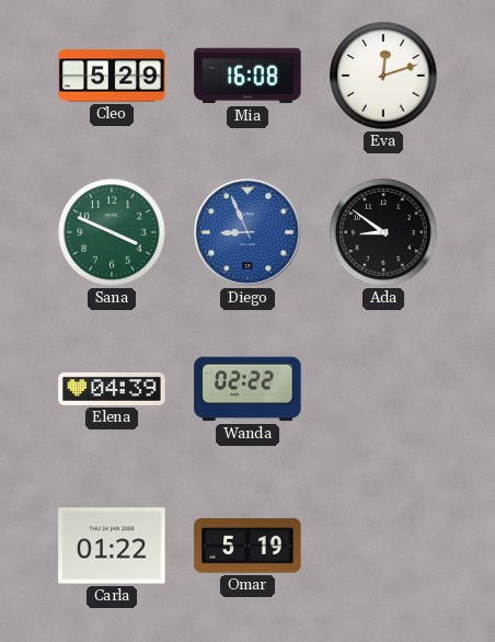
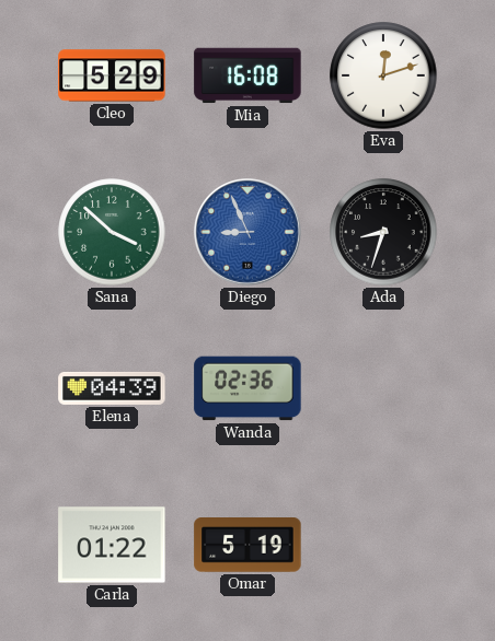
Sana: 3:49 -> 3:52 (112, 232)
Ada: 8:51 -> 8:33 (383, 232)
Wanda: 02:22 -> 02:36 (248, 388)
